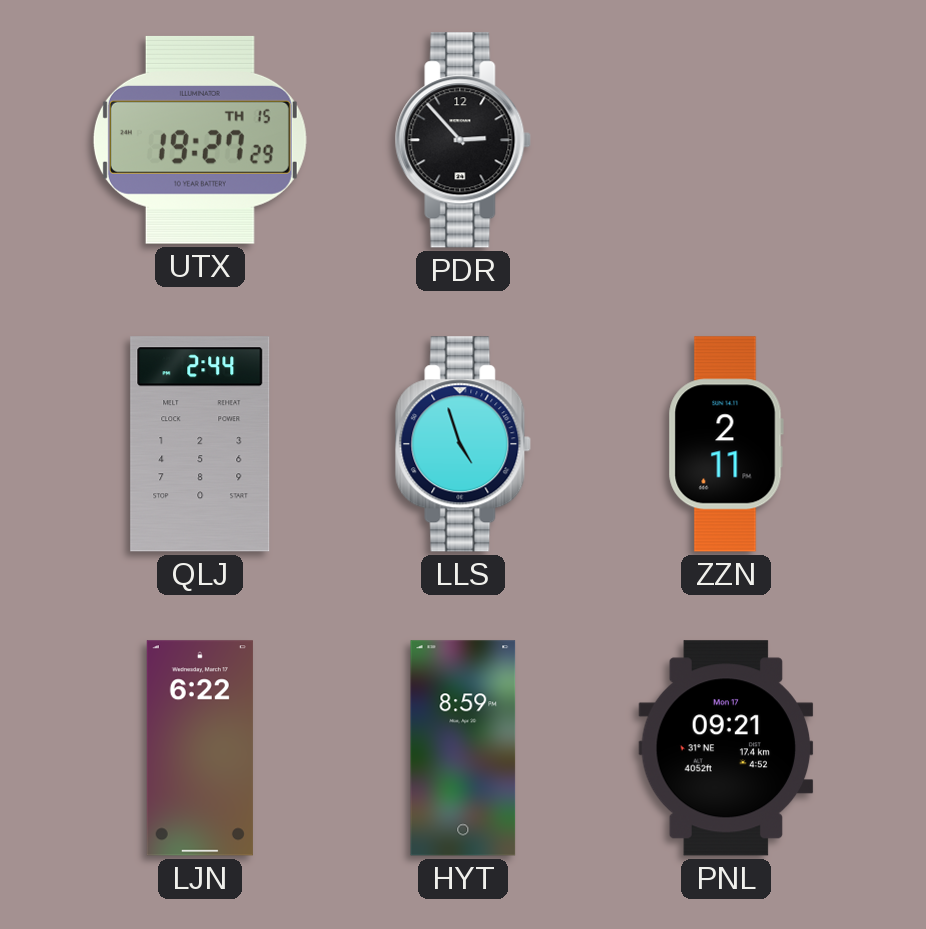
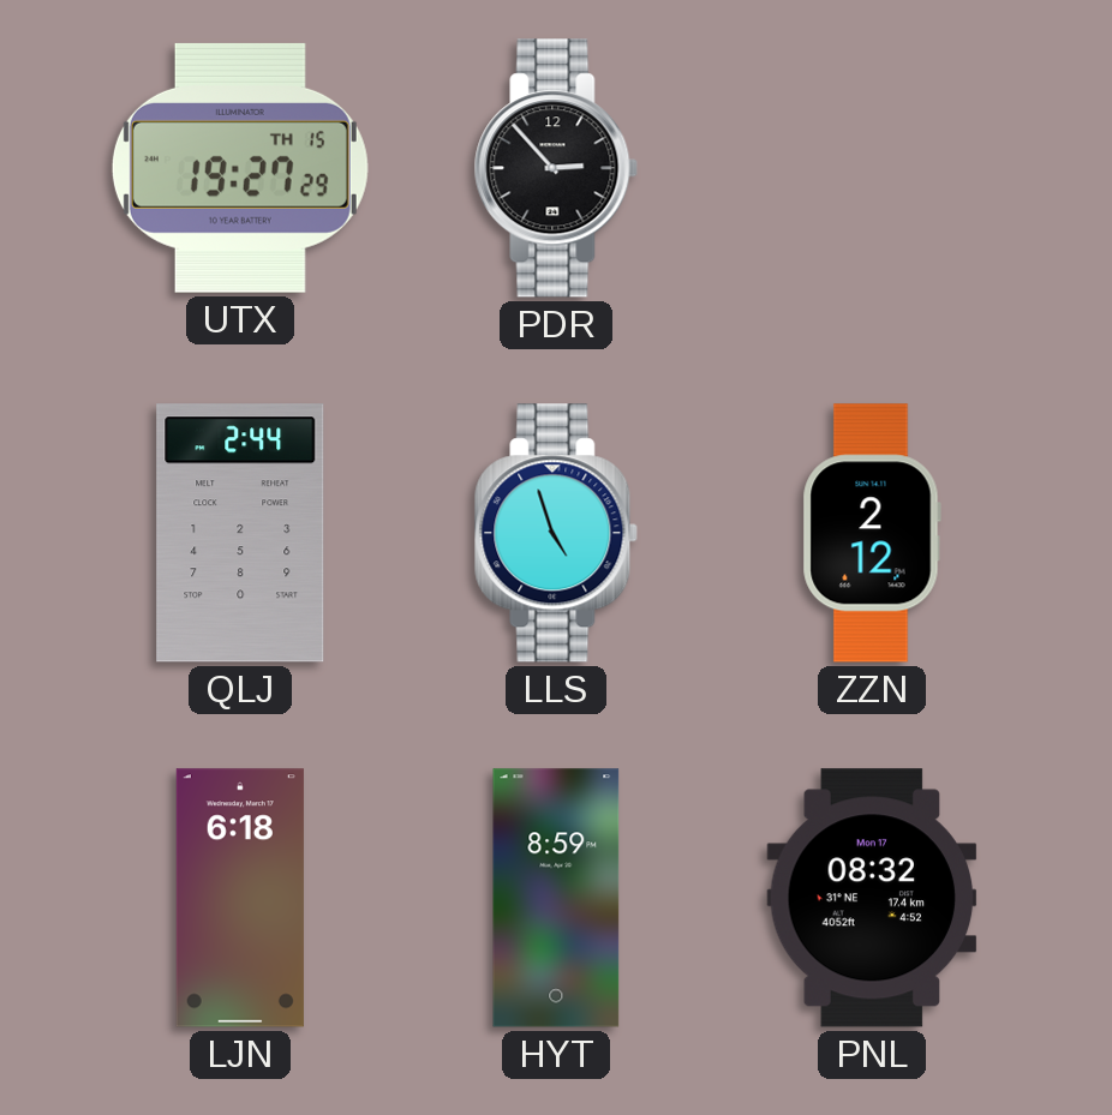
ZZN: 2:11 -> 2:12 (872, 533)
LJN: 6:22 -> 6:18 (240, 898)
PNL: 09:21 -> 08:32 (872, 898)
